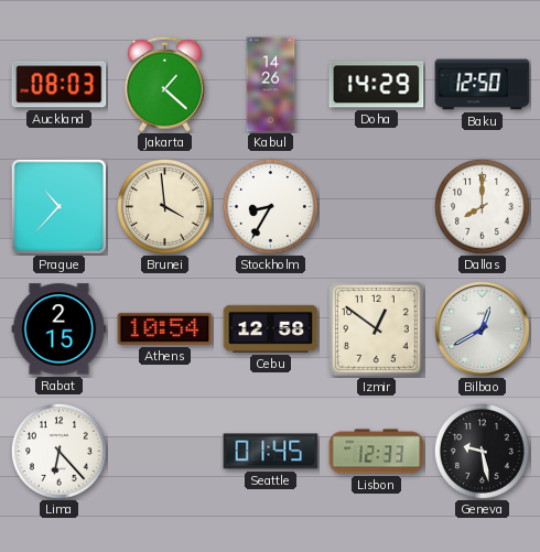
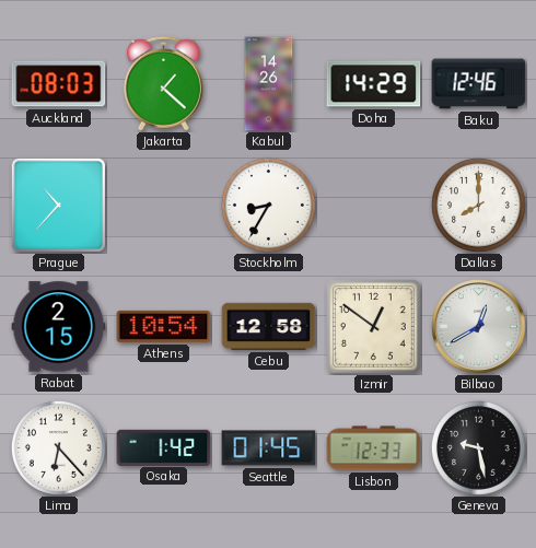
Baku: 12:50 -> 12:46 (479, 84)
Brunei: 3:59 -> none (164, 206)
Osaka: none -> 1:42 (164, 447)
